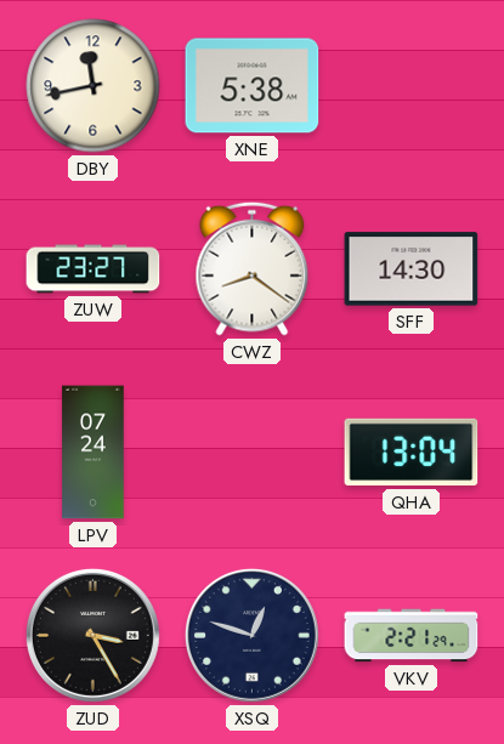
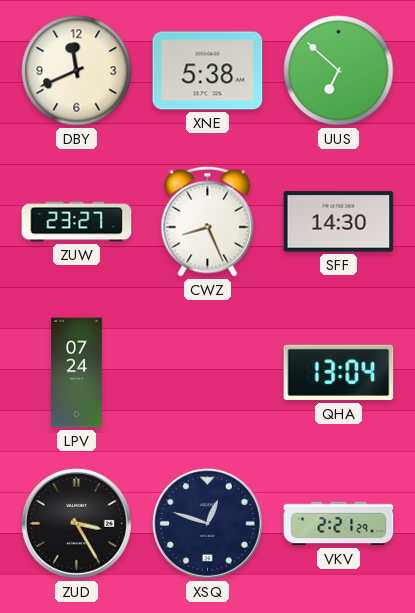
DBY: 11:43 -> 11:41 (77, 71)
UUS: none -> 6:52 (339, 71)
CWZ: 8:21 -> 8:26 (208, 221)
